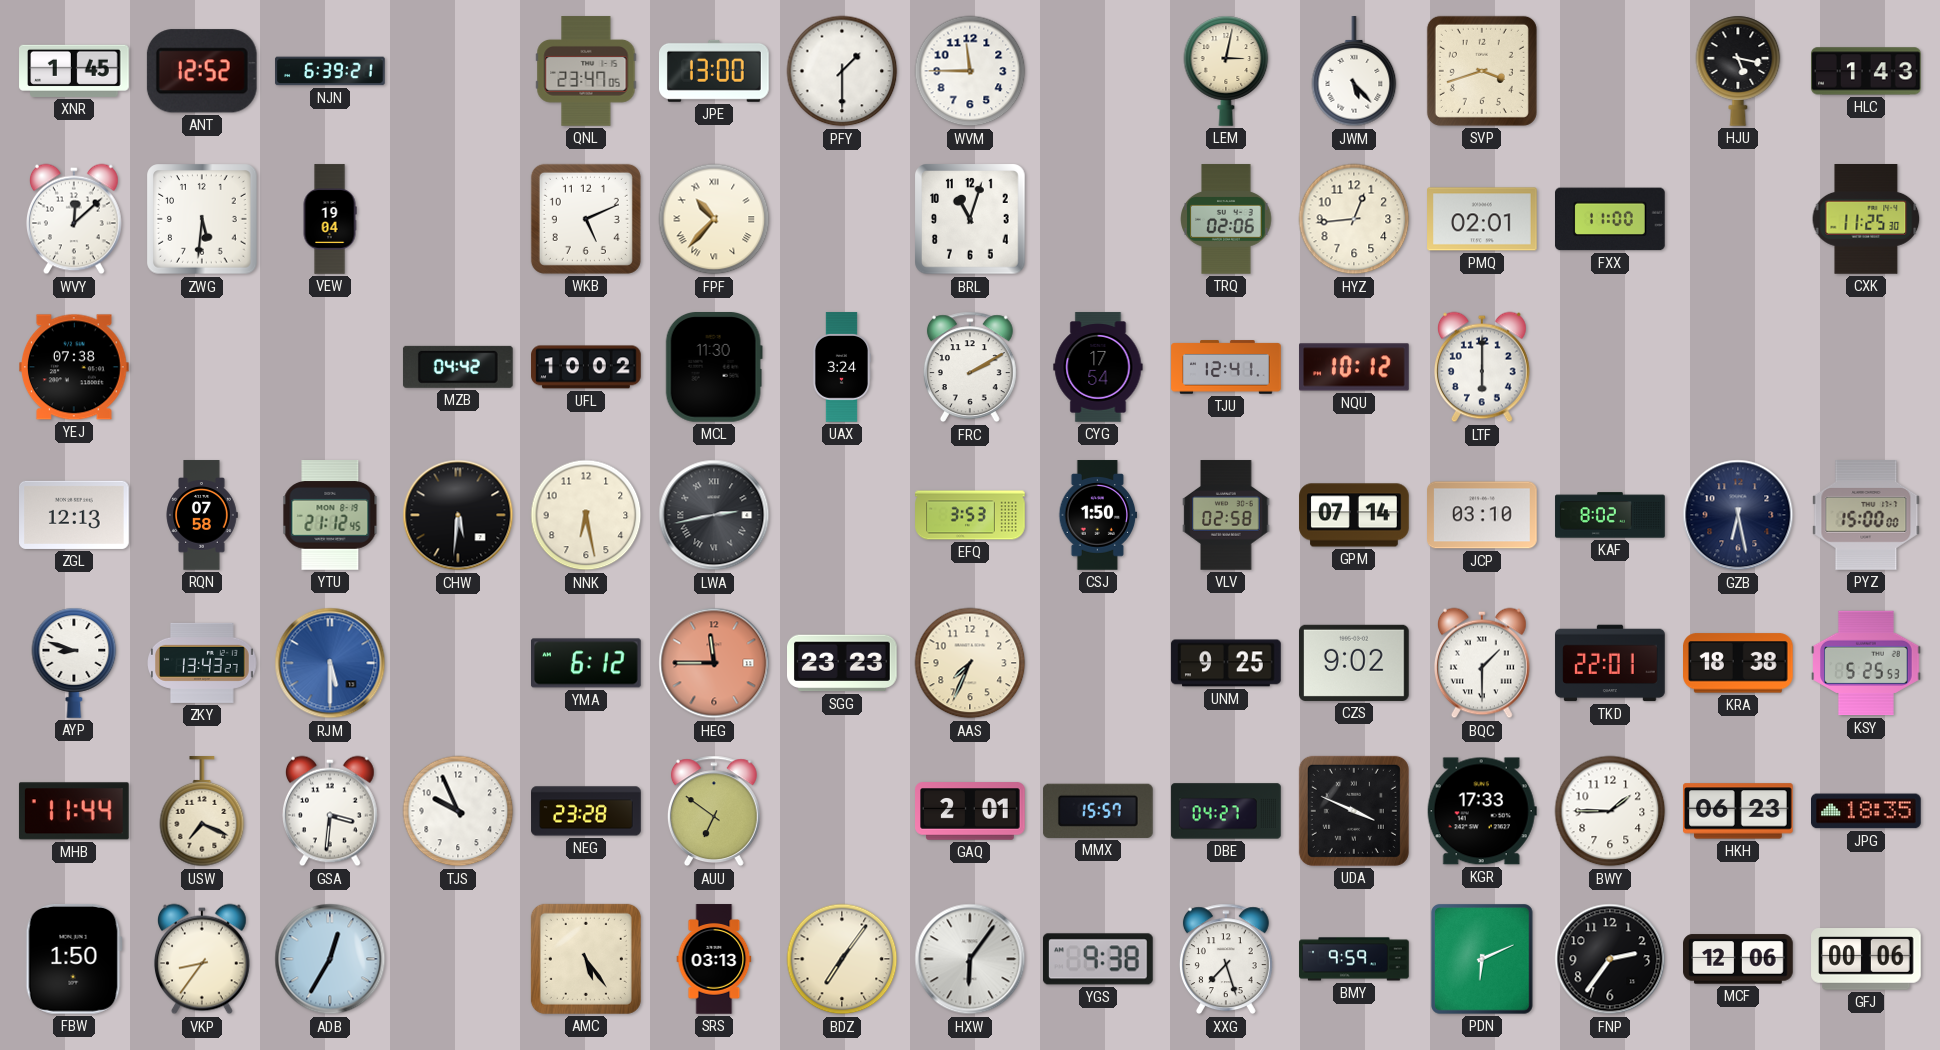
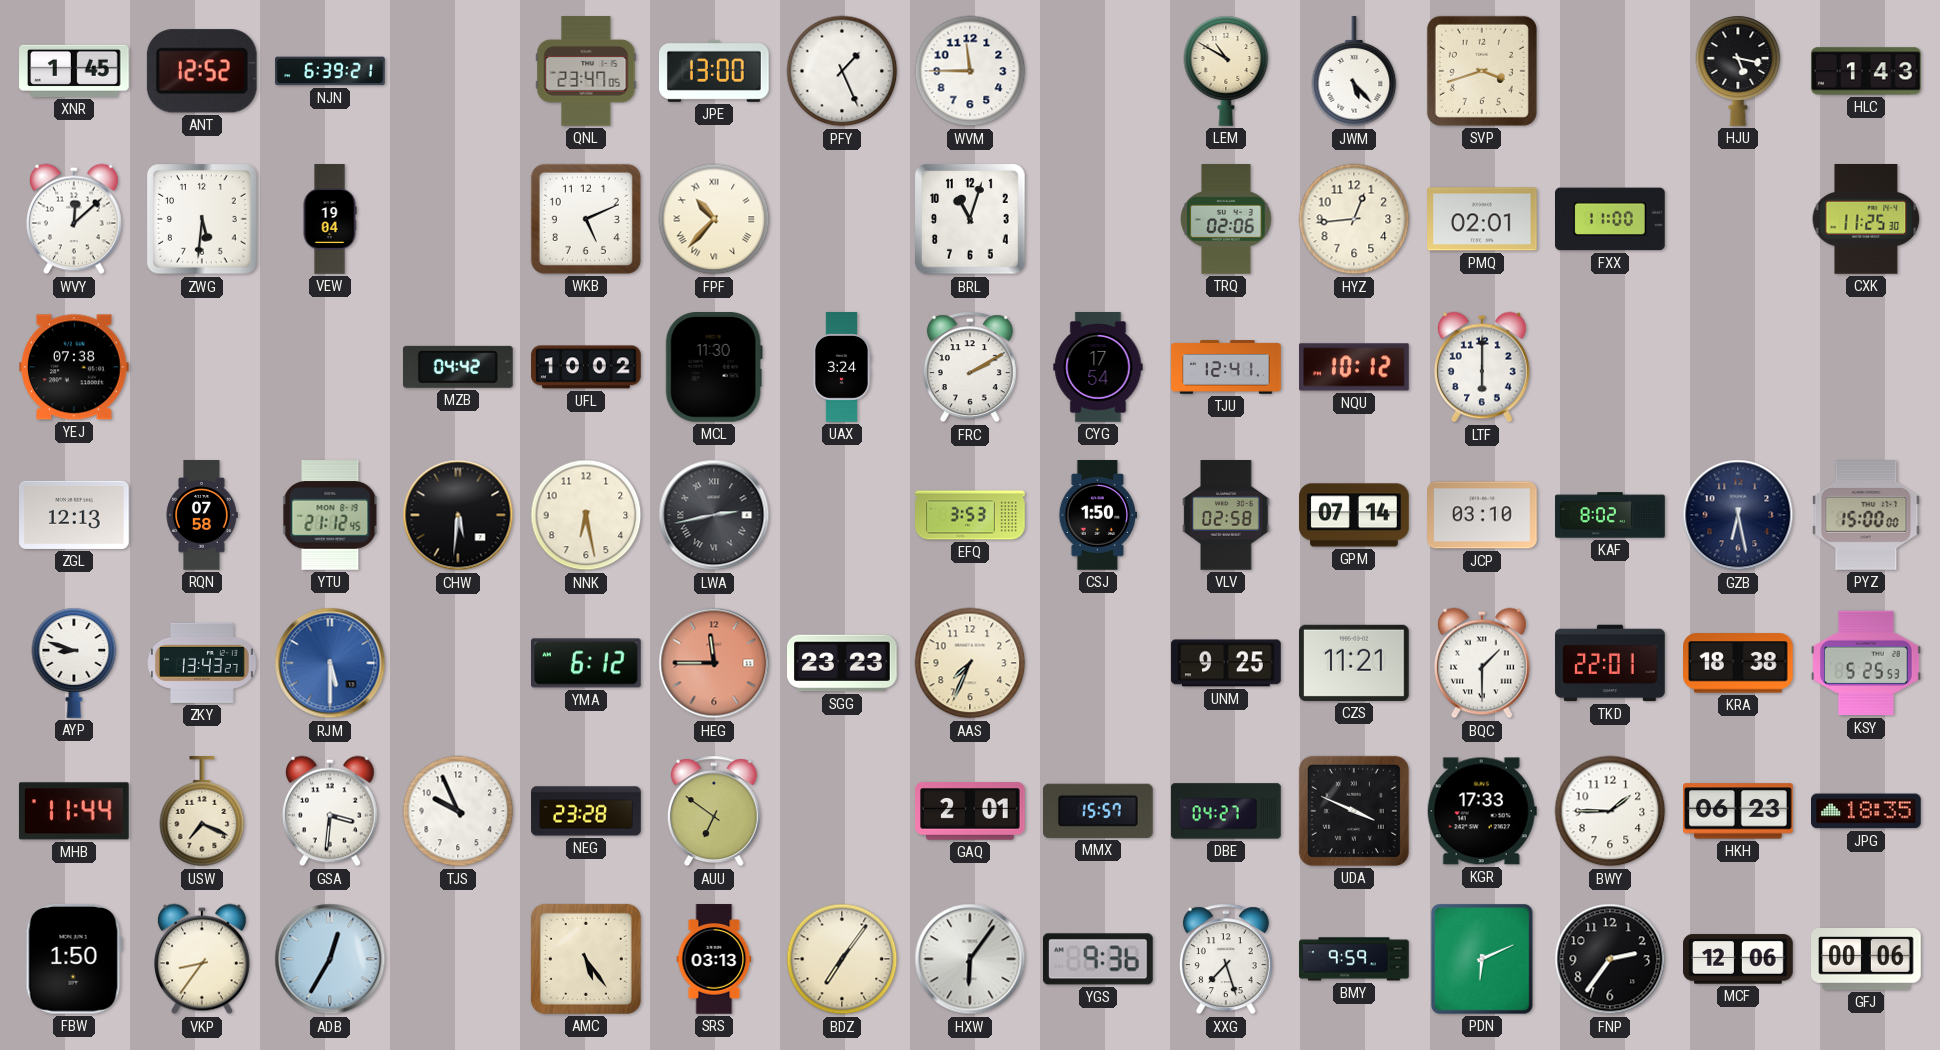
PFY: 1:30 -> 1:26 (842, 71)
LEM: 3:02 -> 10:50 (1226, 71)
CZS: 9:02 -> 11:21 (1355, 663)
YGS: 9:38 -> 9:36 (1098, 959)
